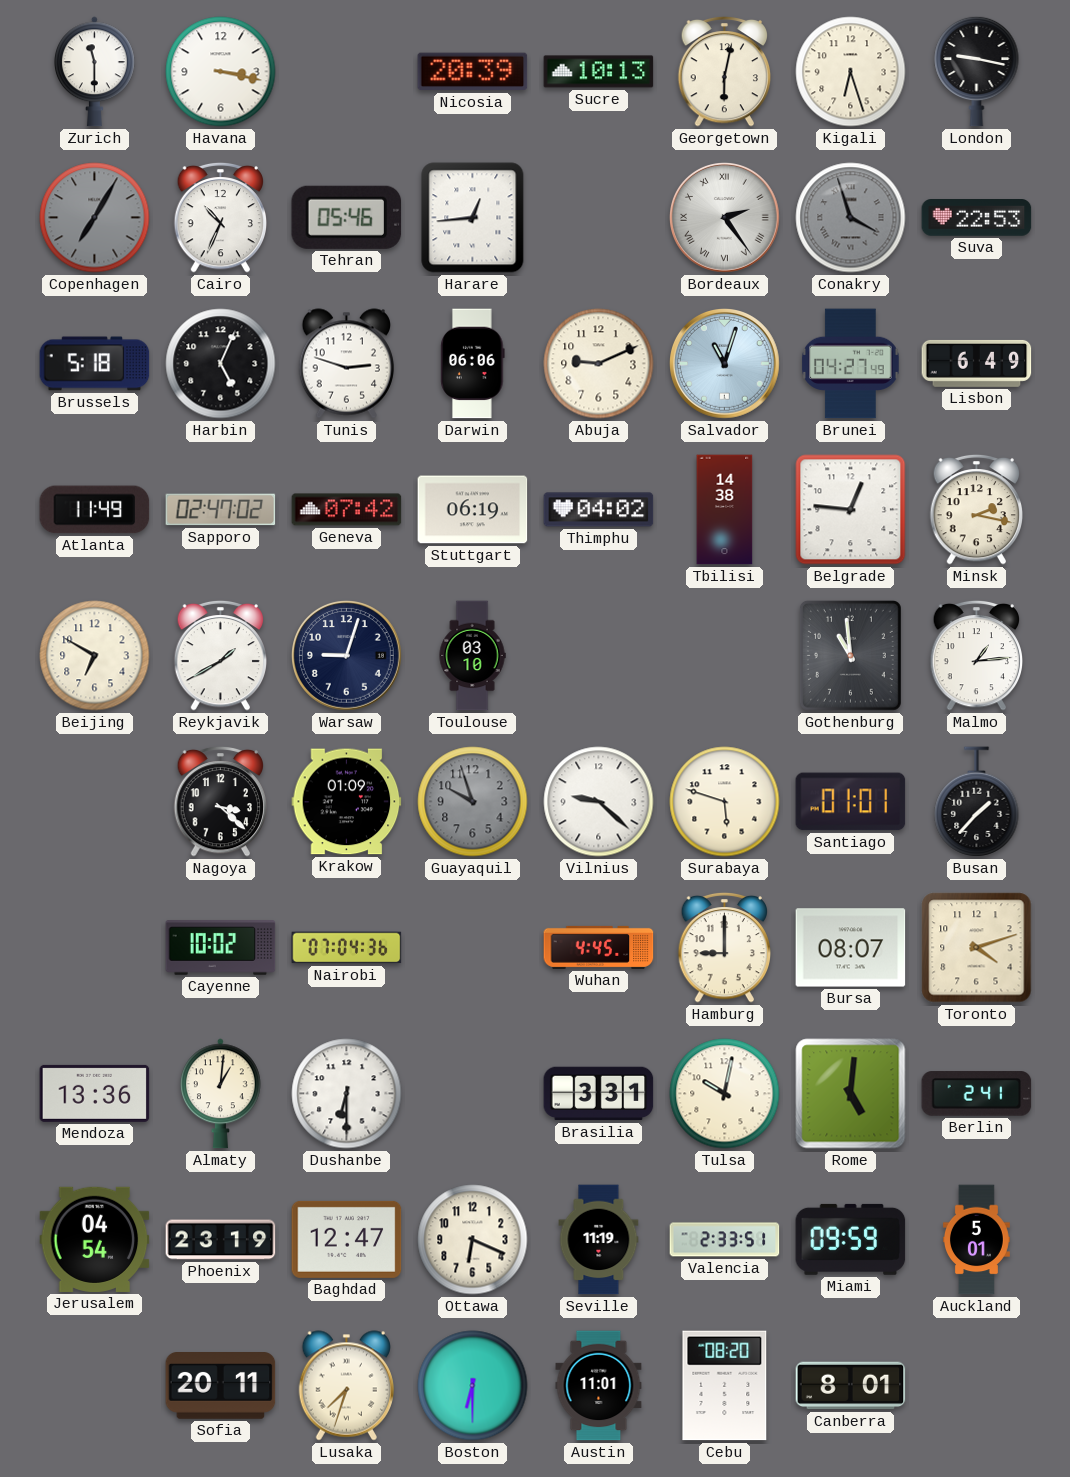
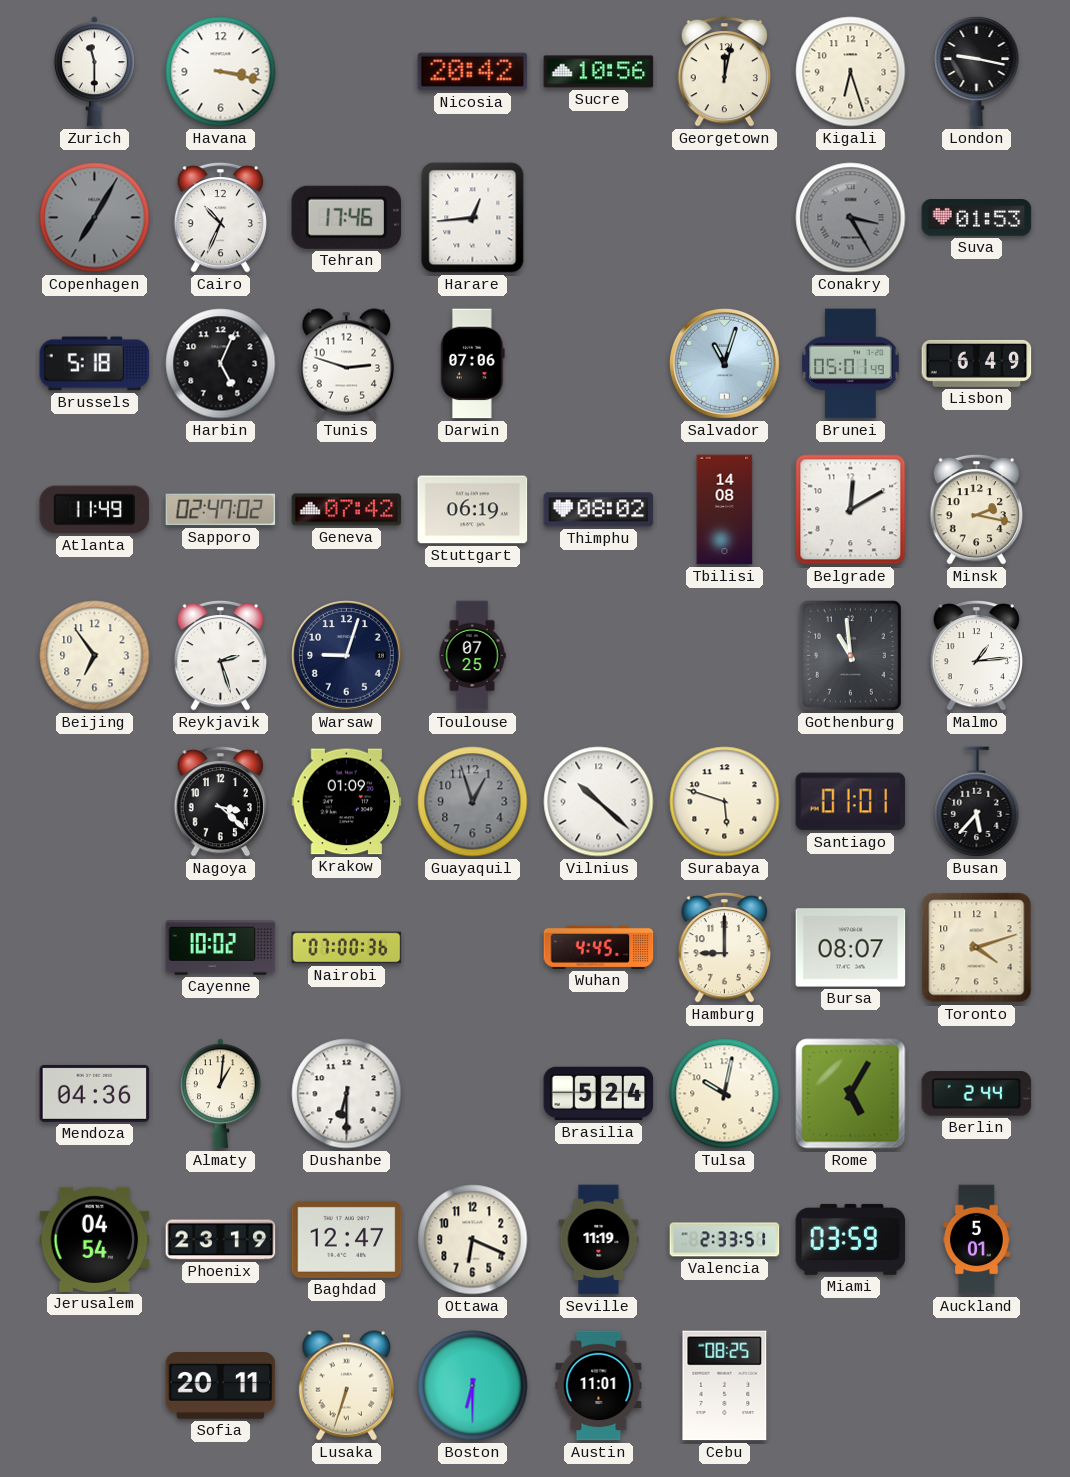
Nicosia: 20:39 -> 20:42 (473, 72)
Sucre: 10:13 -> 10:56 (599, 72)
Georgetown: 6:02 -> 12:02 (725, 71)
Tehran: 05:46 -> 17:46 (347, 217)
Bordeaux: 2:24 -> none (725, 218)
Conakry: 3:57 -> 3:25 (851, 218)
Suva: 22:53 -> 01:53 (977, 218)
Darwin: 06:06 -> 07:06 (473, 364)
Abuja: 9:11 -> none (599, 364)
Brunei: 04:27 -> 05:01 (851, 364)
Thimphu: 04:02 -> 08:02 (599, 510)
Tbilisi: 14:38 -> 14:08 (725, 510)
Belgrade: 12:46 -> 12:10 (851, 510)
Beijing: 6:50 -> 6:54 (95, 656)
Reykjavik: 1:40 -> 2:27 (221, 655)
Toulouse: 03:10 -> 07:25 (472, 656)
Guayaquil: 9:57 -> 12:57 (473, 802)
Vilnius: 9:22 -> 10:22 (599, 802)
Busan: 1:37 -> 5:37 (977, 802)
Nairobi: 07:04 -> 07:00 (347, 948)
Mendoza: 13:36 -> 04:36 (95, 1093)
Brasilia: 3:31 -> 5:24 (599, 1094)
Rome: 5:01 -> 5:05 (851, 1094)
Berlin: 2:41 -> 2:44 (977, 1094)
Miami: 09:59 -> 03:59 (851, 1239)
Lusaka: 7:33 -> 6:33 (346, 1386)
Cebu: 08:20 -> 08:25 (725, 1386)
Canberra: 8:01 -> none (851, 1386)
